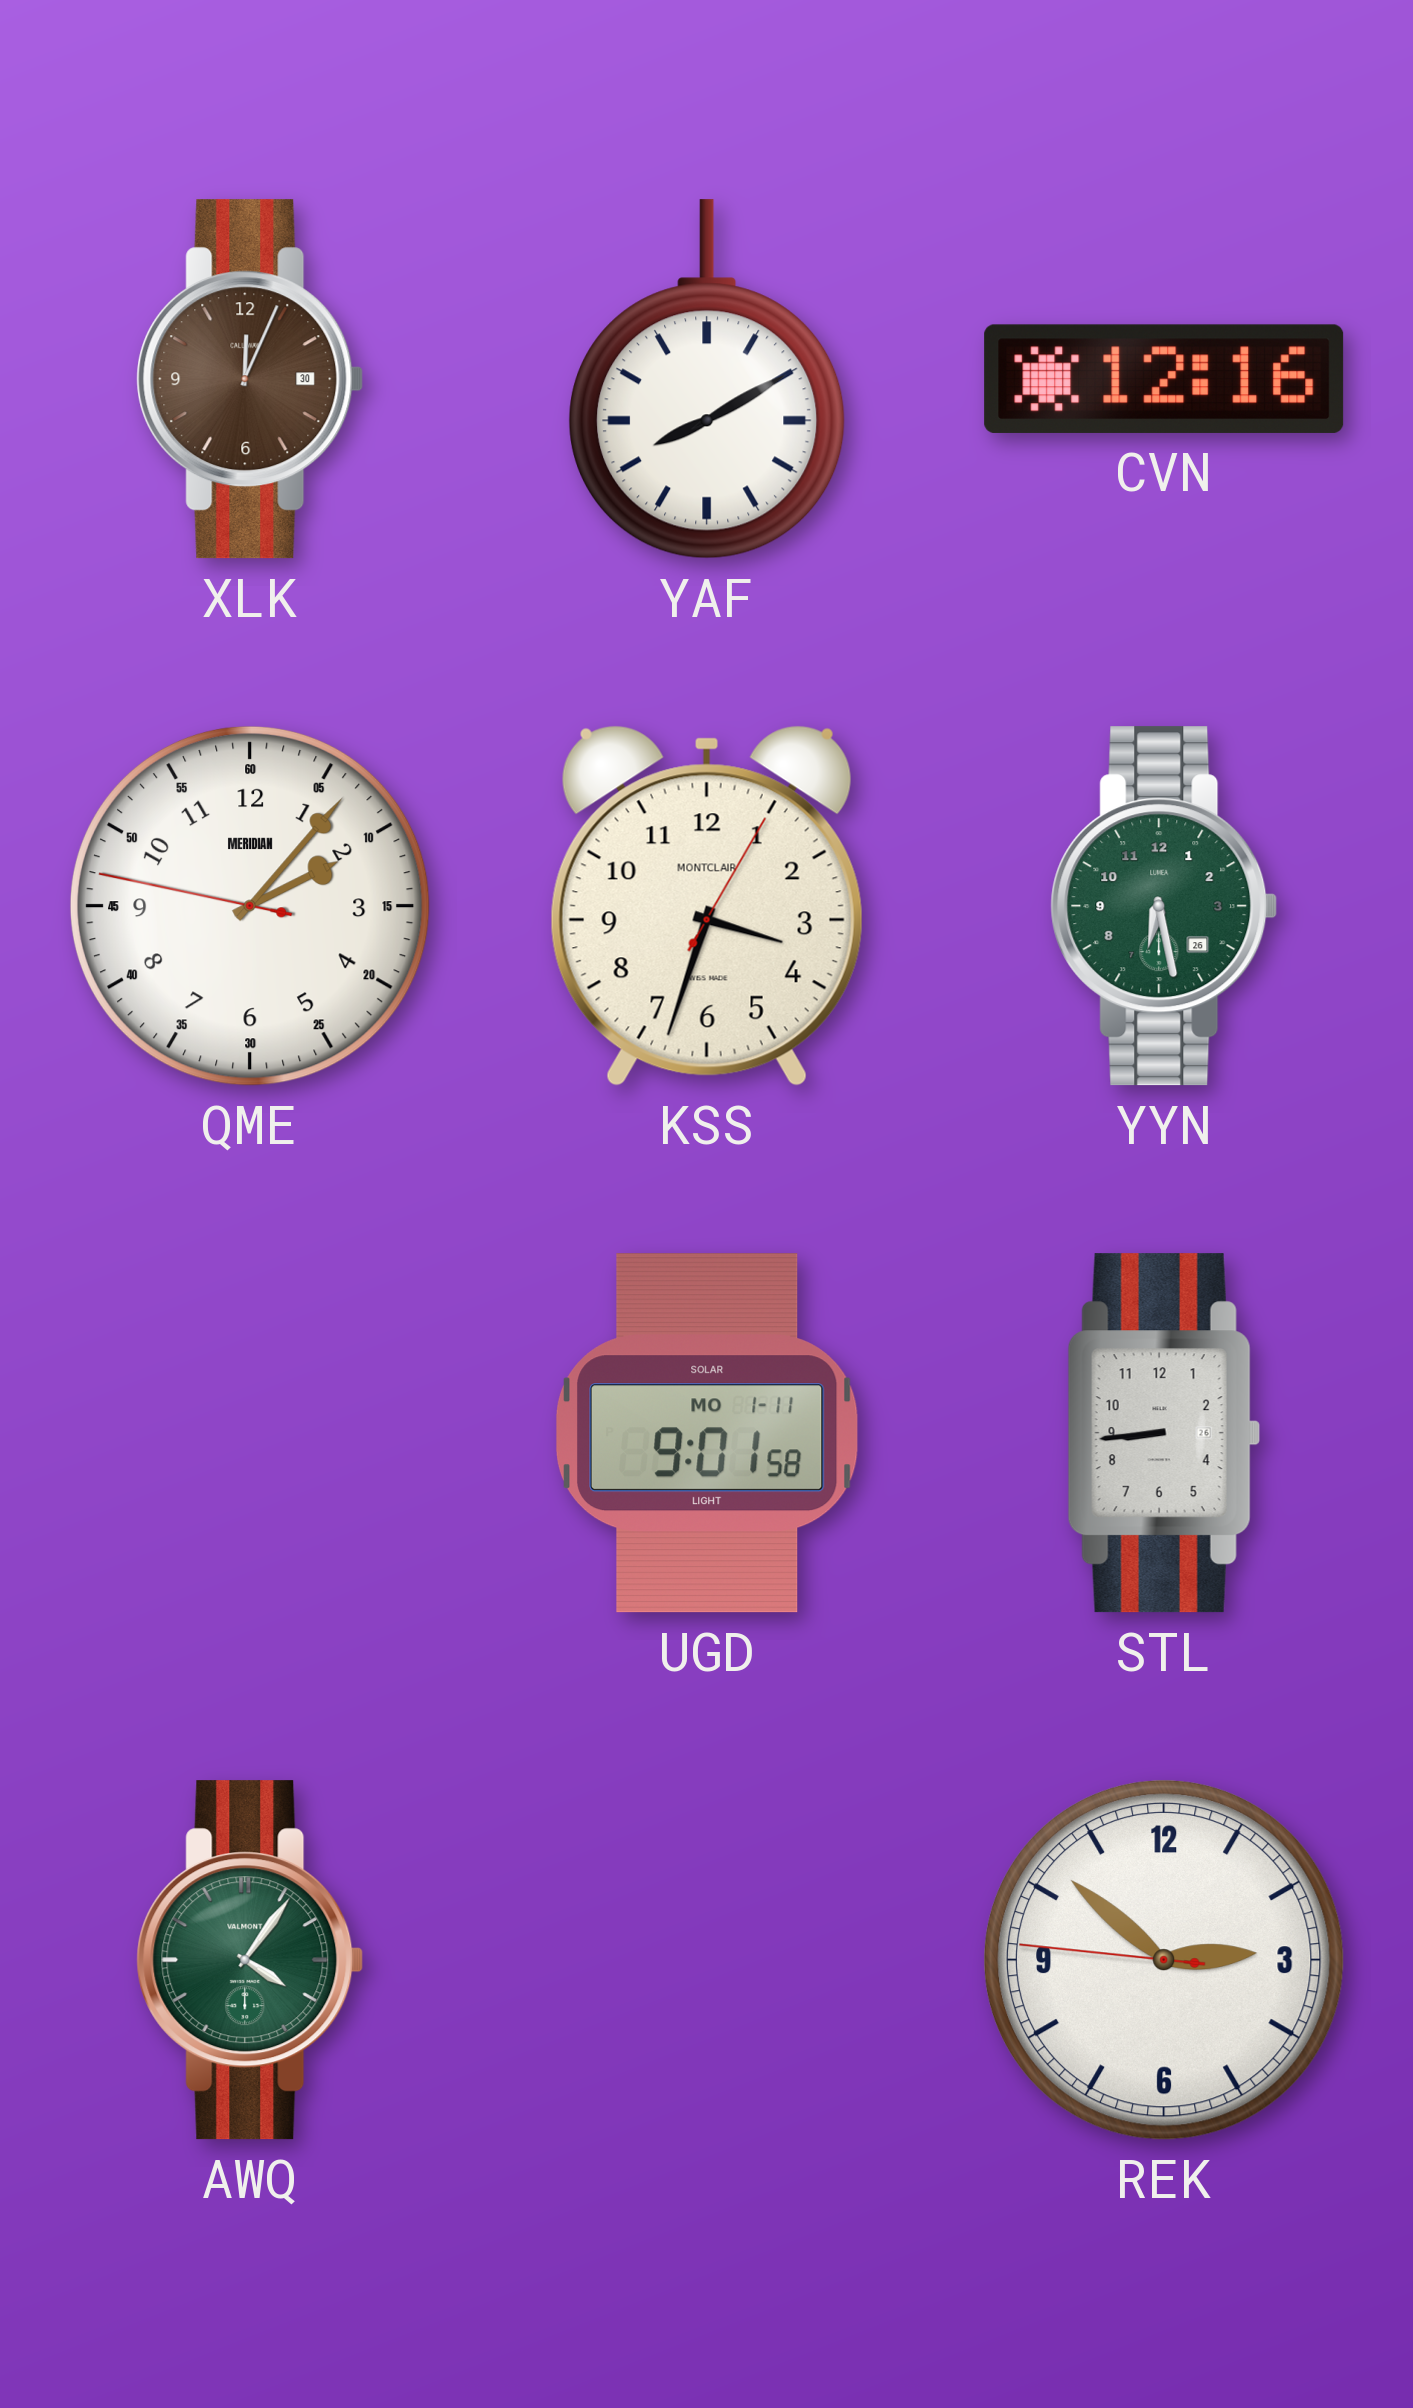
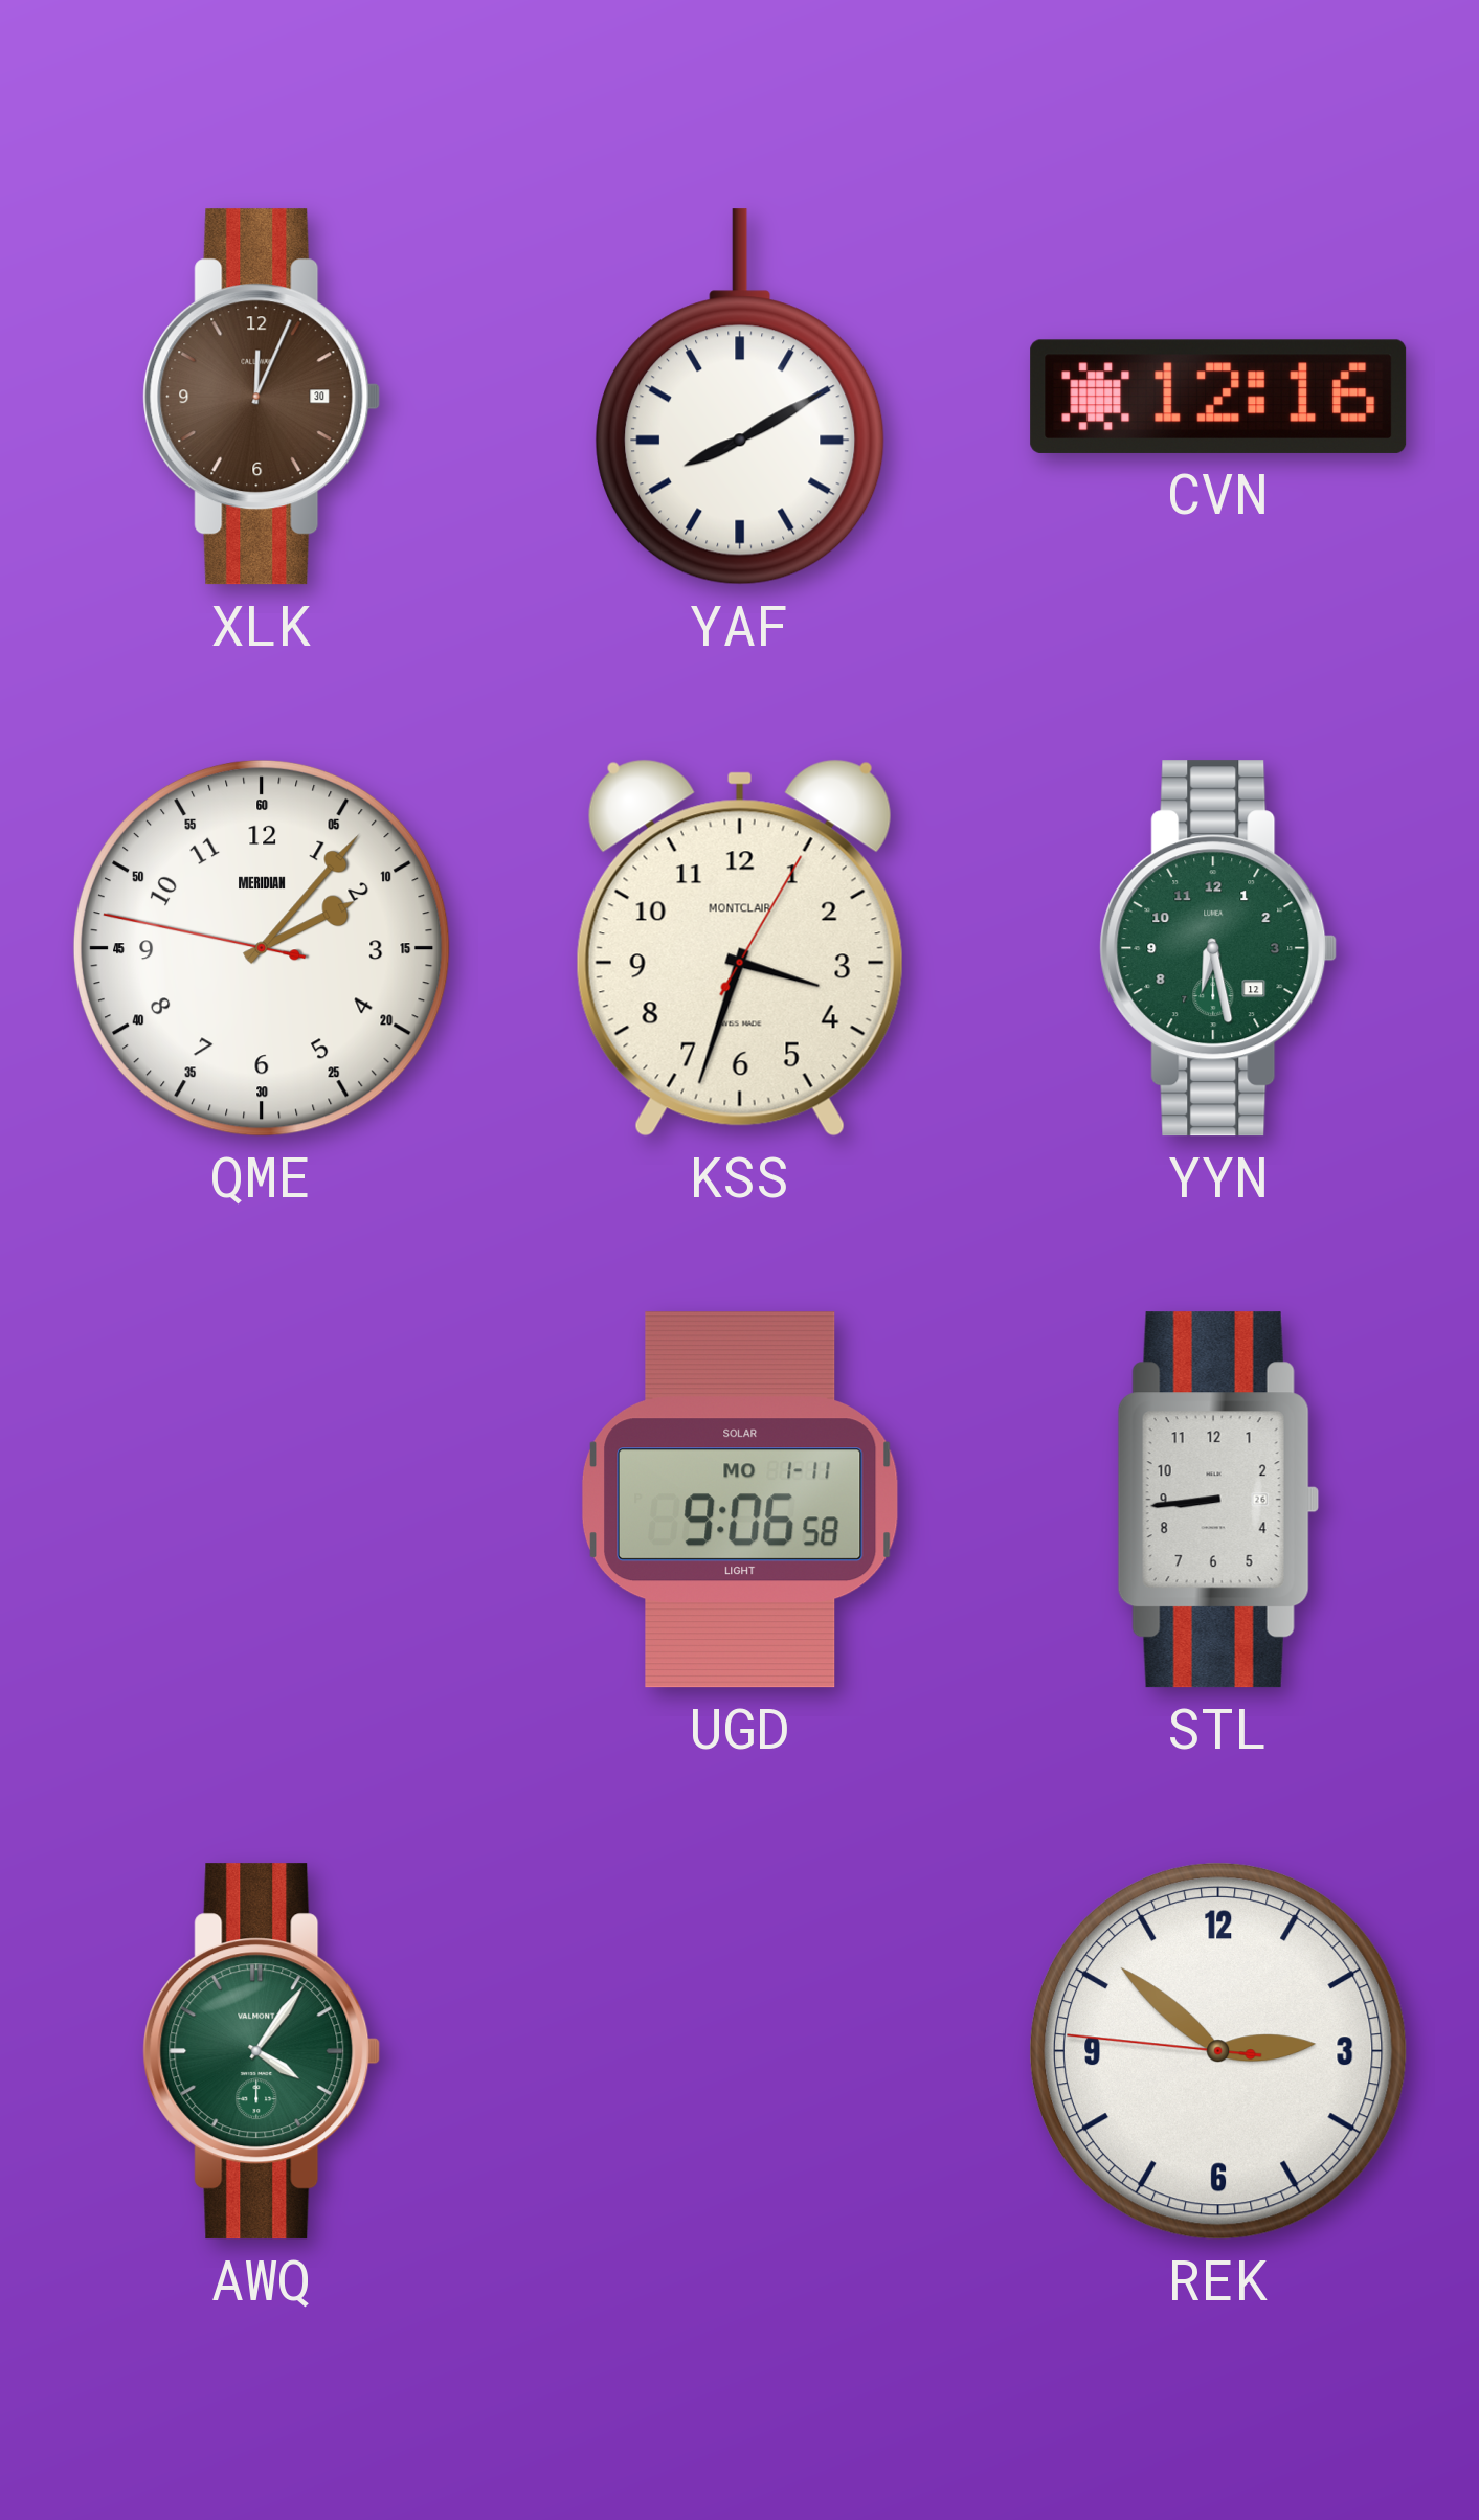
YYN date: 26 -> 12 (1218, 948)
UGD: 9:01 -> 9:06 (741, 1500)
